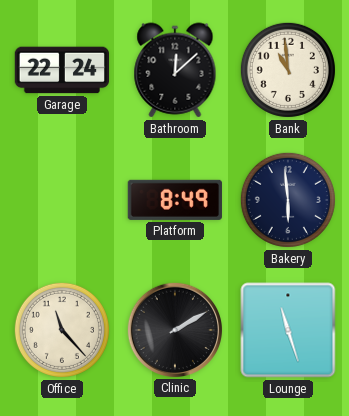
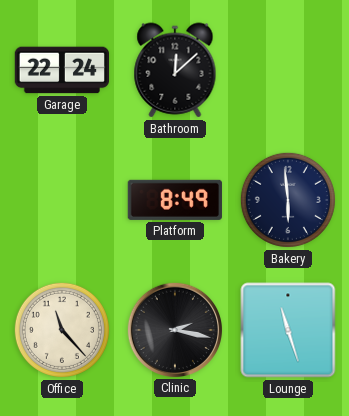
Bank: 10:59 -> none (288, 70)
Clinic: 2:10 -> 2:17 (174, 329)
